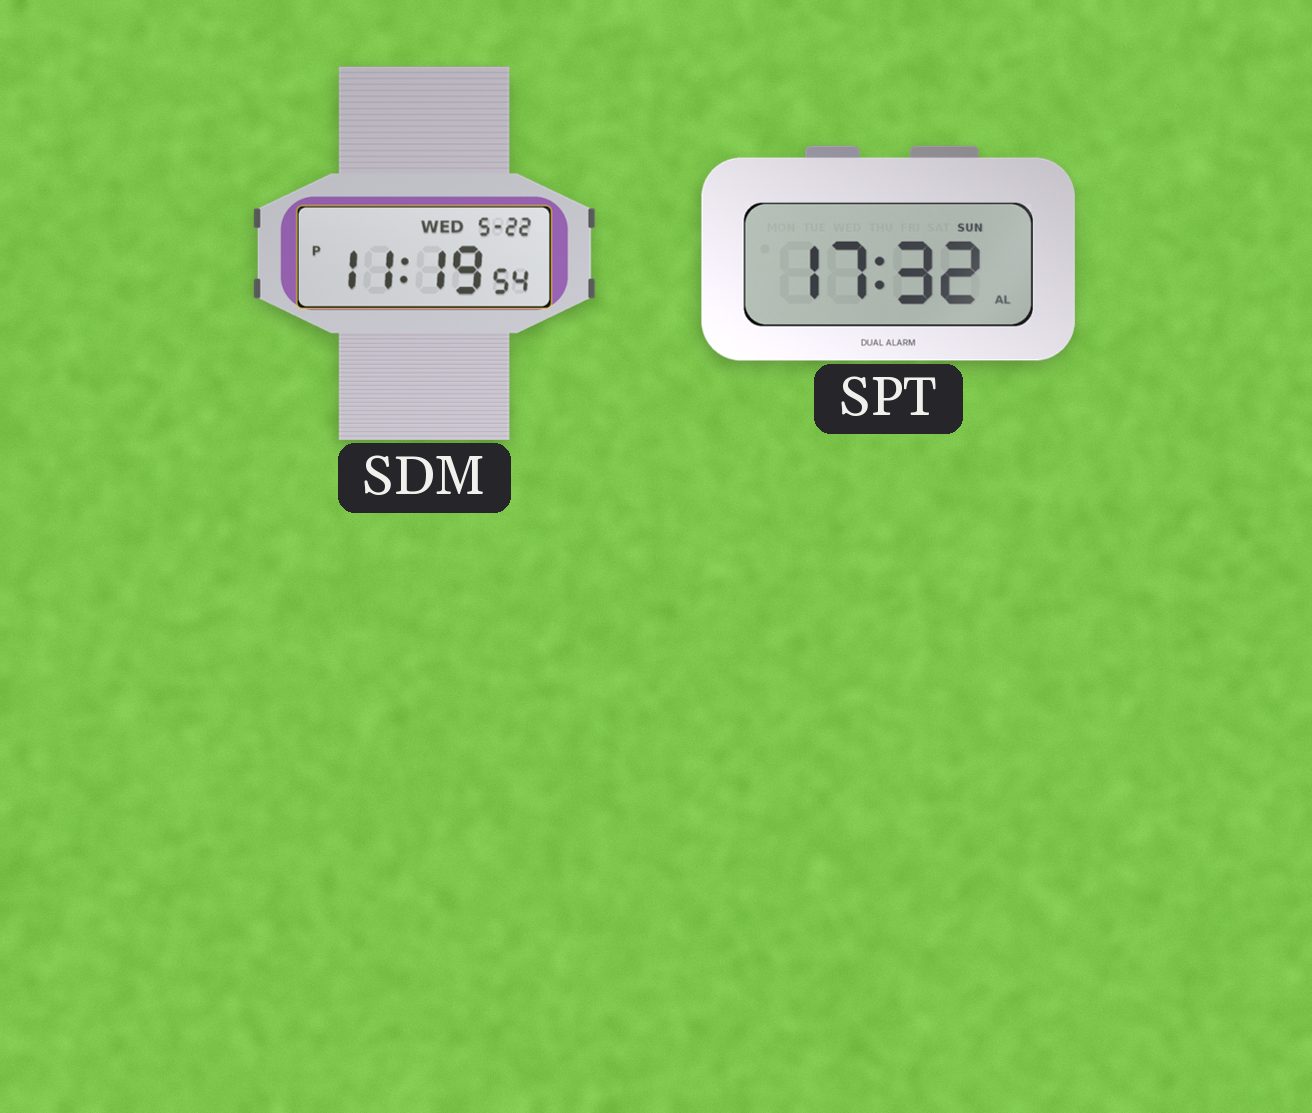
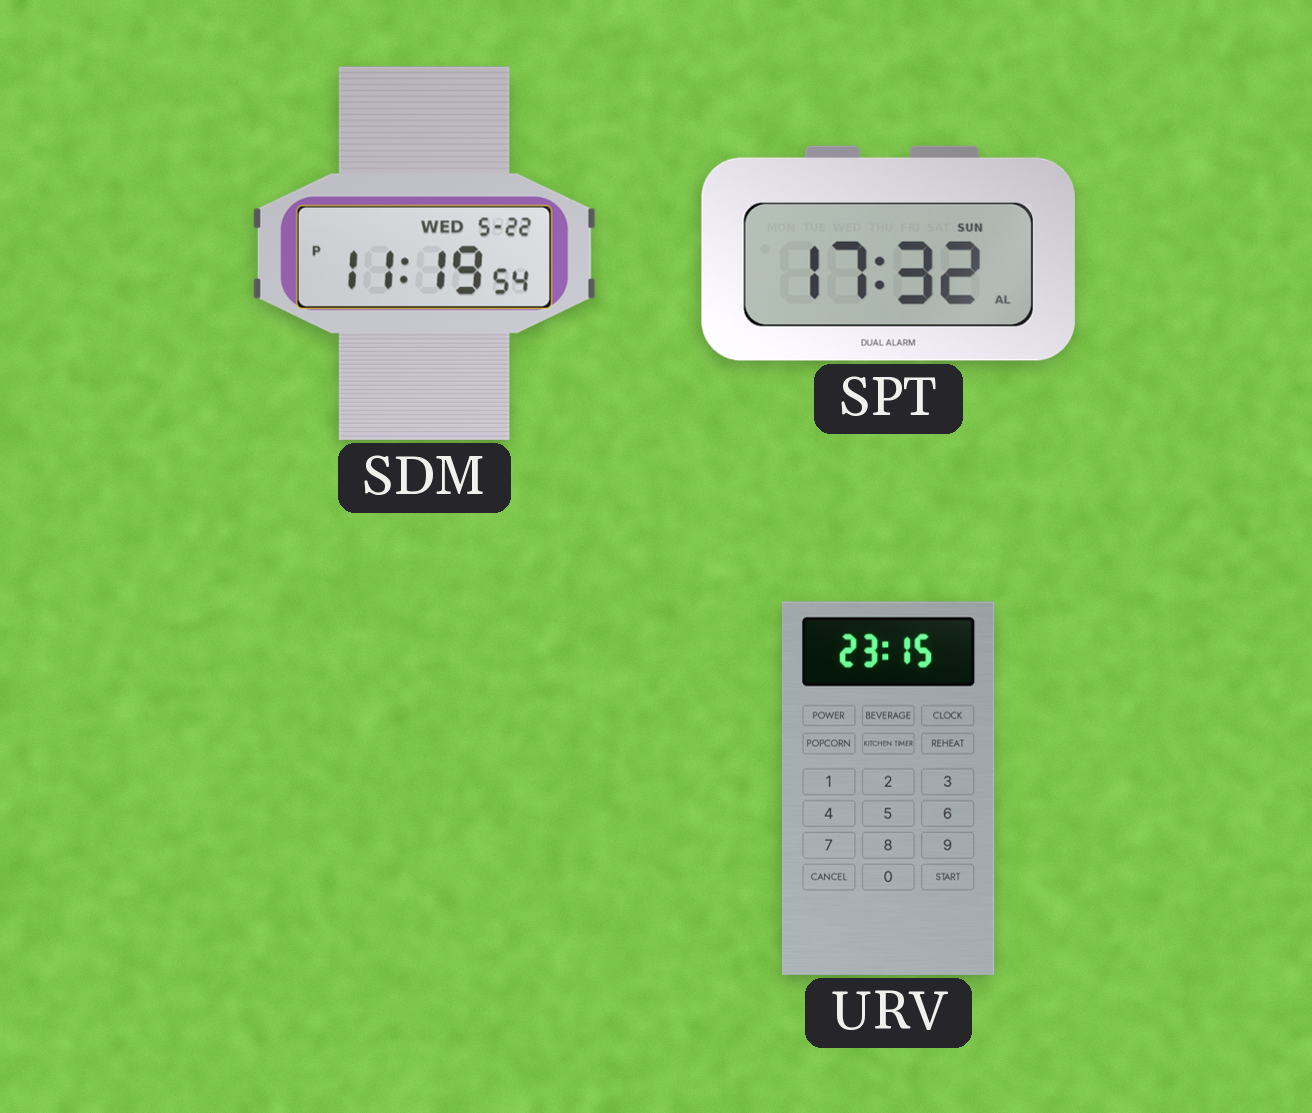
URV: none -> 23:15 (888, 788)
